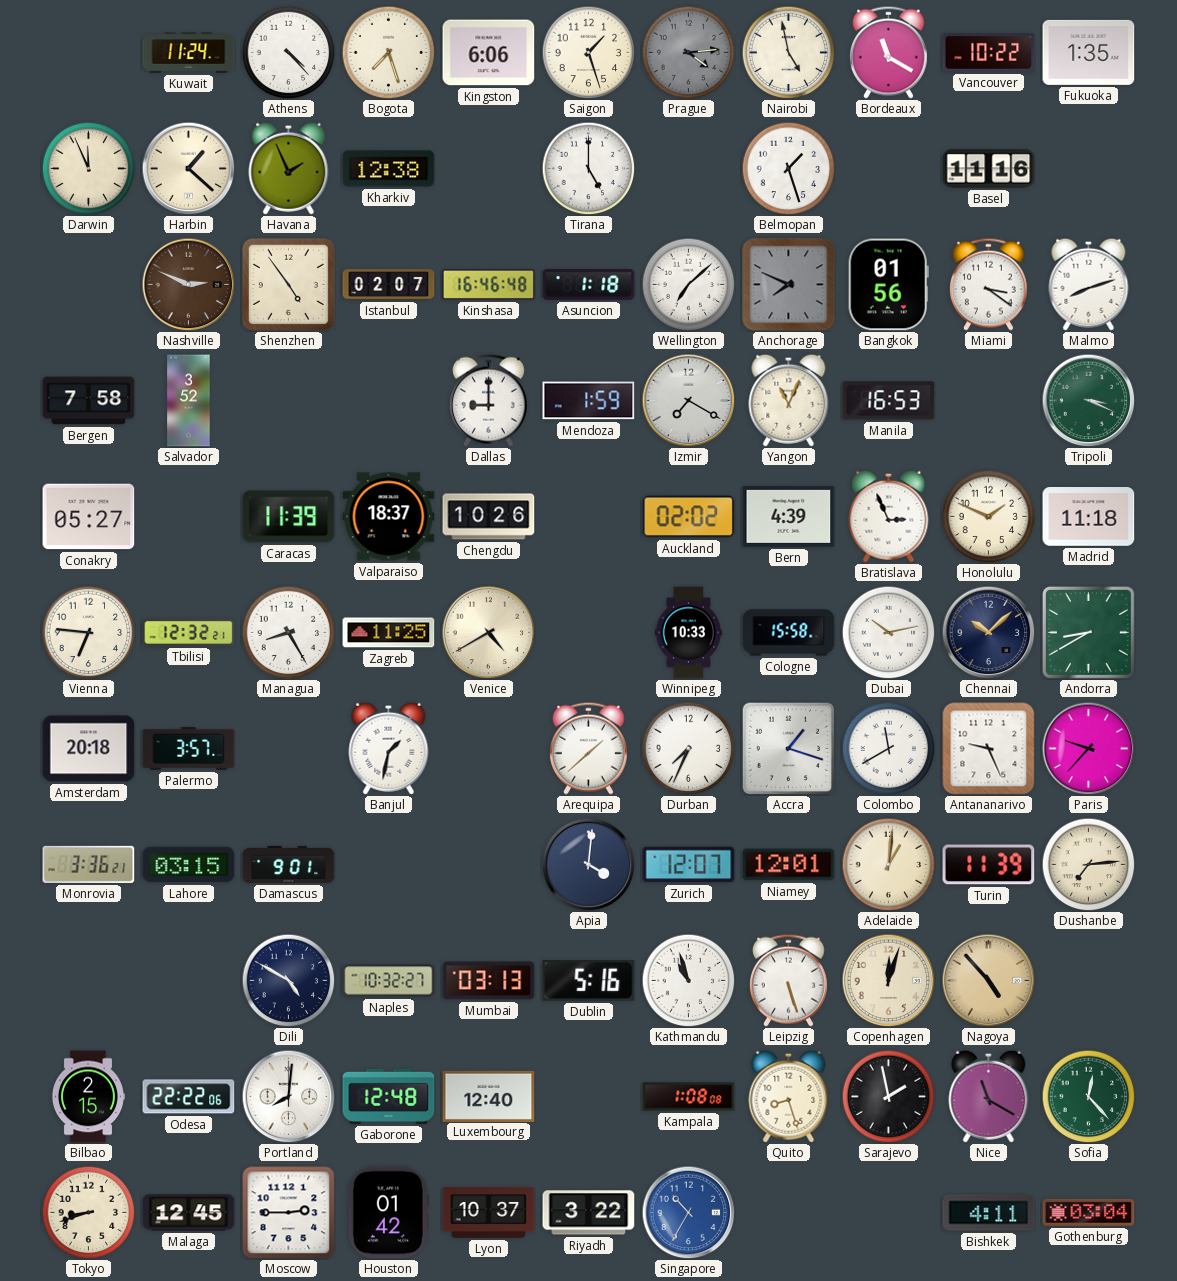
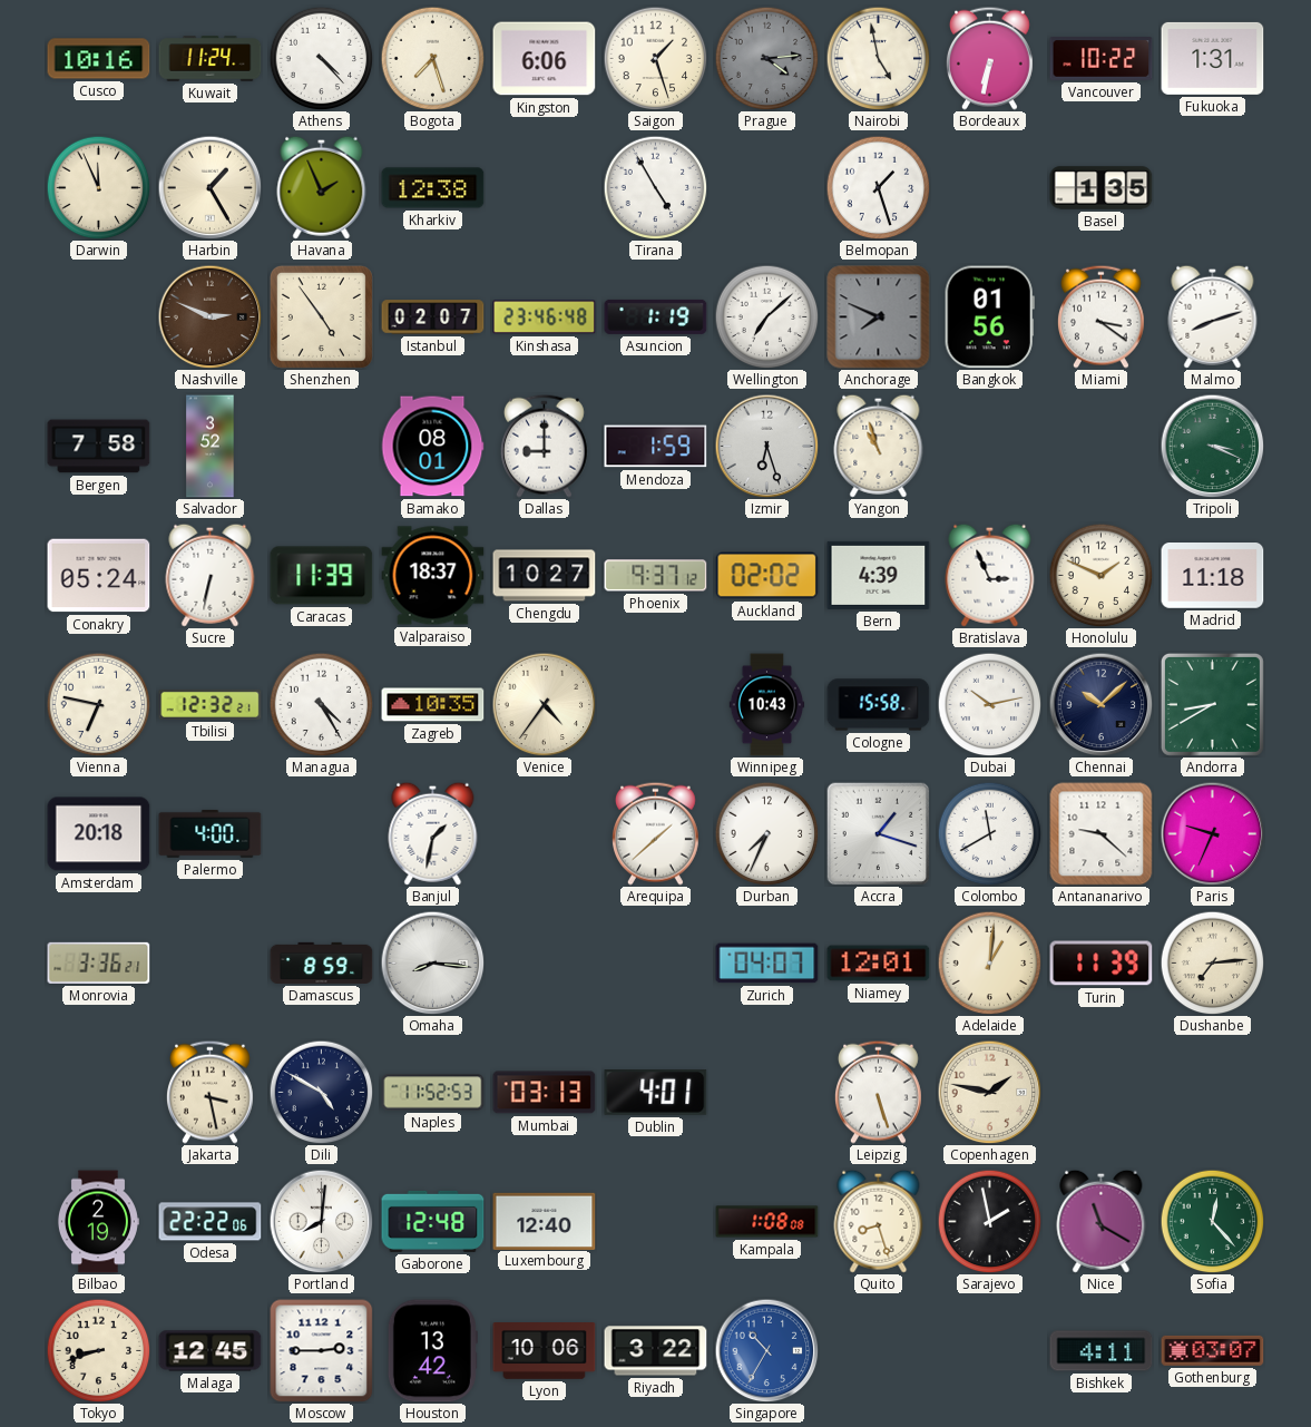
Cusco: none -> 10:16 (99, 59)
Bordeaux: 11:20 -> 6:32 (989, 58)
Fukuoka: 1:35 -> 1:31 (1213, 58)
Harbin: 1:22 -> 1:25 (209, 187)
Tirana: 5:00 -> 4:55 (655, 187)
Basel: 11:16 -> 1:35 (1102, 188)
Kinshasa: 16:46 -> 23:46 (545, 317)
Asuncion: 1:18 -> 1:19 (656, 316)
Bamako: none -> 08:01 (432, 447)
Izmir: 7:20 -> 6:27 (766, 446)
Yangon: 11:04 -> 10:57 (879, 446)
Manila: 16:53 -> none (889, 401)
Conakry: 05:27 -> 05:24 (99, 576)
Sucre: none -> 6:32 (211, 575)
Chengdu: 10:26 -> 10:27 (545, 576)
Phoenix: none -> 9:37 (656, 576)
Vienna: 6:46 -> 6:47 (98, 704)
Managua: 8:25 -> 4:25 (321, 704)
Zagreb: 11:25 -> 10:35 (433, 705)
Venice: 4:40 -> 4:36 (544, 704)
Winnipeg: 10:33 -> 10:43 (767, 705)
Palermo: 3:57 -> 4:00 (211, 833)
Antananarivo: 9:26 -> 9:22 (1102, 834)
Paris: 9:37 -> 9:34 (1212, 833)
Lahore: 03:15 -> none (189, 865)
Damascus: 9:01 -> 8:59 (322, 962)
Omaha: none -> 8:16 (432, 962)
Apia: 4:01 -> none (588, 864)
Zurich: 12:07 -> 04:07 (767, 964)
Jakarta: none -> 3:28 (209, 1092)
Naples: 10:32 -> 11:52 (433, 1093)
Dublin: 5:16 -> 4:01 (656, 1093)
Kathmandu: 10:57 -> none (688, 980)
Copenhagen: 12:03 -> 1:47 (989, 1092)
Nagoya: 4:53 -> none (988, 980)
Bilbao: 2:15 -> 2:19 (97, 1222)
Houston: 01:42 -> 13:42 (432, 1351)
Lyon: 10:37 -> 10:06 (545, 1351)
Gothenburg: 03:04 -> 03:07 (1213, 1350)
